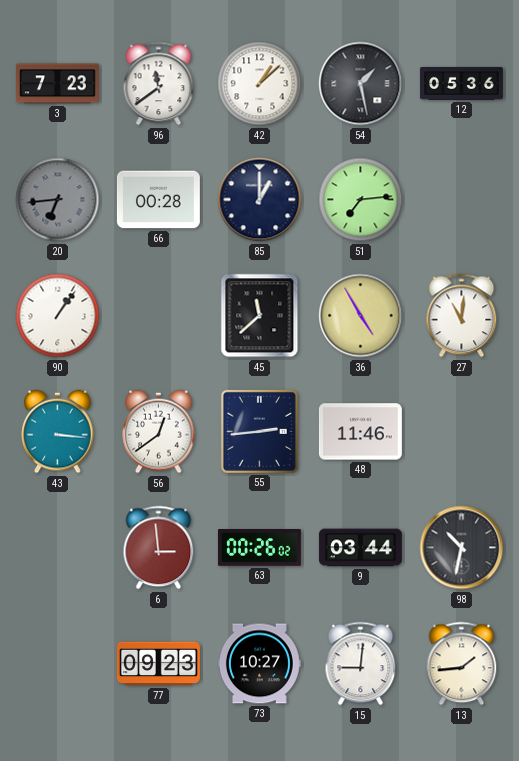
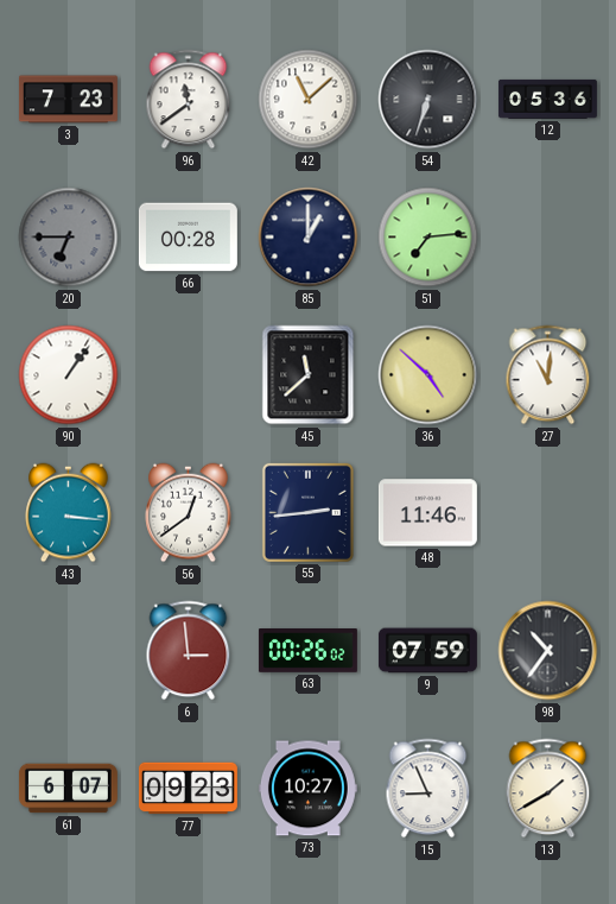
42: 1:08 -> 11:08 (309, 100)
54: 1:28 -> 6:33 (428, 100)
20: 6:44 -> 6:45 (69, 238)
36: 4:55 -> 4:52 (428, 375)
9: 03:44 -> 07:59 (427, 651)
98: 10:32 -> 10:36 (548, 651)
61: none -> 6:07 (68, 789)
15: 9:01 -> 8:56 (428, 789)
13: 1:44 -> 1:40 (548, 789)
